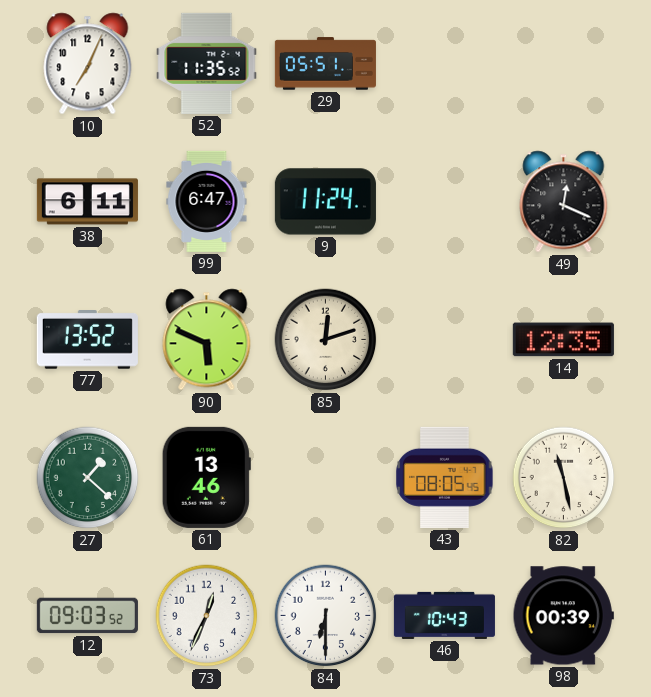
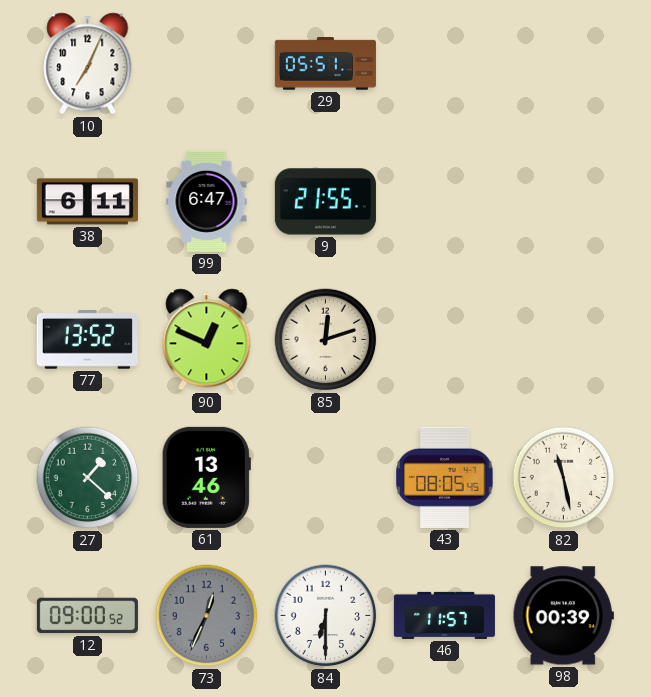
52: 11:35 -> none (207, 63)
9: 11:24 -> 21:55 (325, 202)
49: 12:19 -> none (564, 202)
90: 5:49 -> 12:49 (207, 340)
14: 12:35 -> none (563, 340)
12: 09:03 -> 09:00 (87, 616)
73 dial: white -> grey (207, 616)
46: 10:43 -> 11:57 (444, 615)
